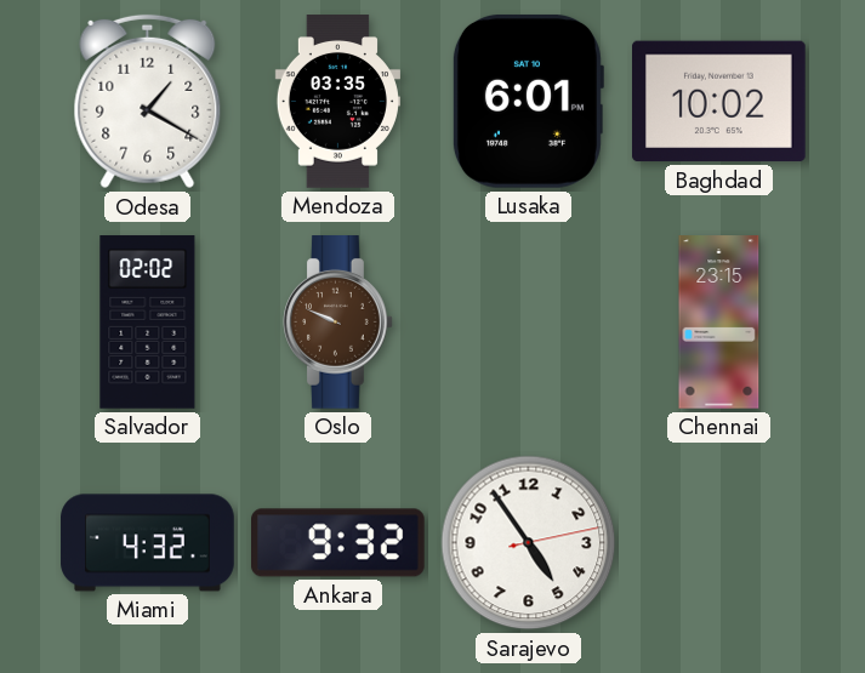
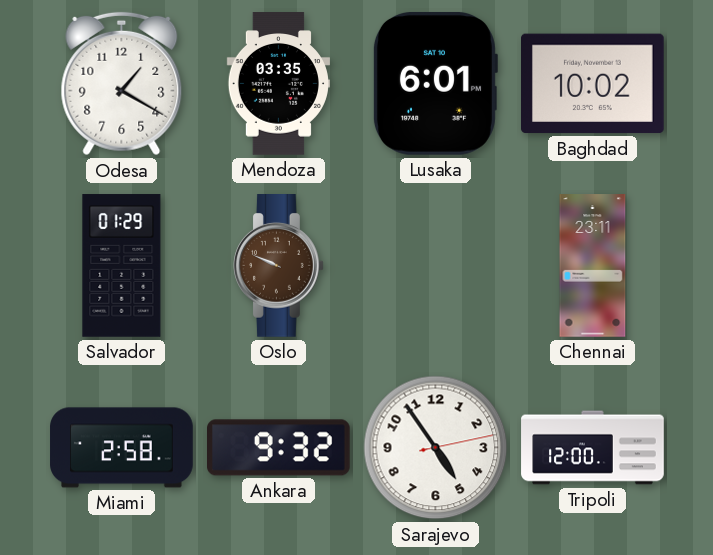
Salvador: 02:02 -> 01:29 (122, 266)
Chennai: 23:15 -> 23:11 (593, 266)
Miami: 4:32 -> 2:58 (122, 448)
Tripoli: none -> 12:00 (593, 448)
